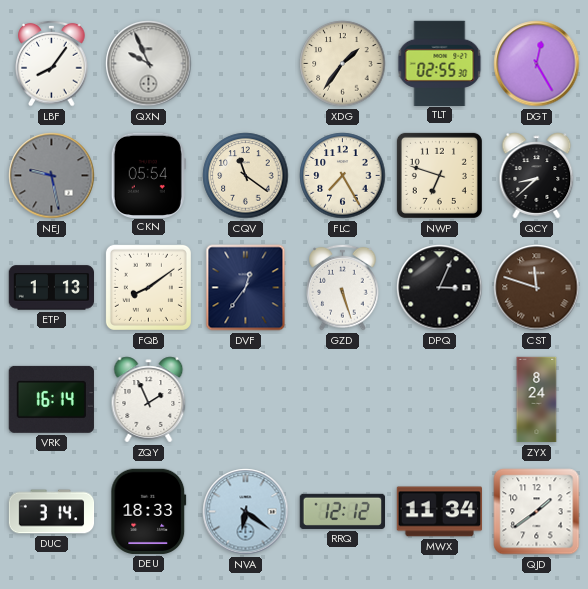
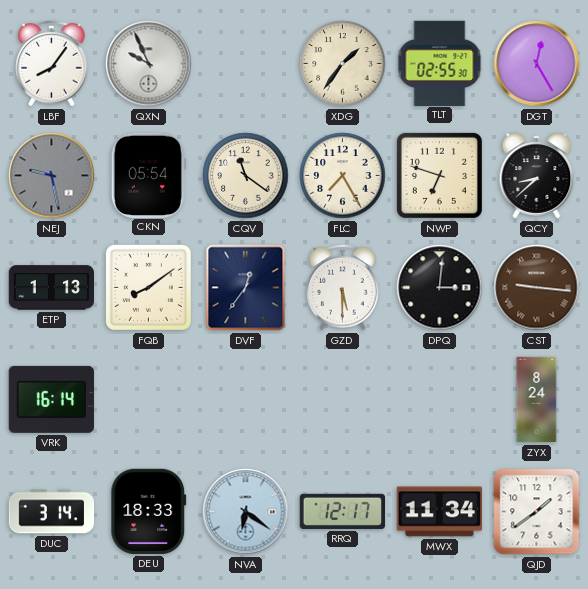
GZD: 5:27 -> 5:30 (343, 287)
DPQ: 3:04 -> 3:01 (440, 288)
CST: 11:48 -> 9:16 (537, 288)
ZQY: 1:56 -> none (149, 400)
RRQ: 12:12 -> 12:17 (342, 511)
